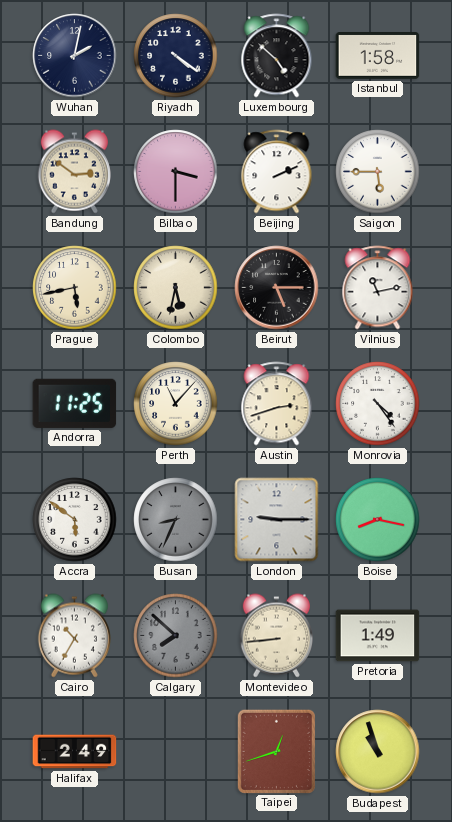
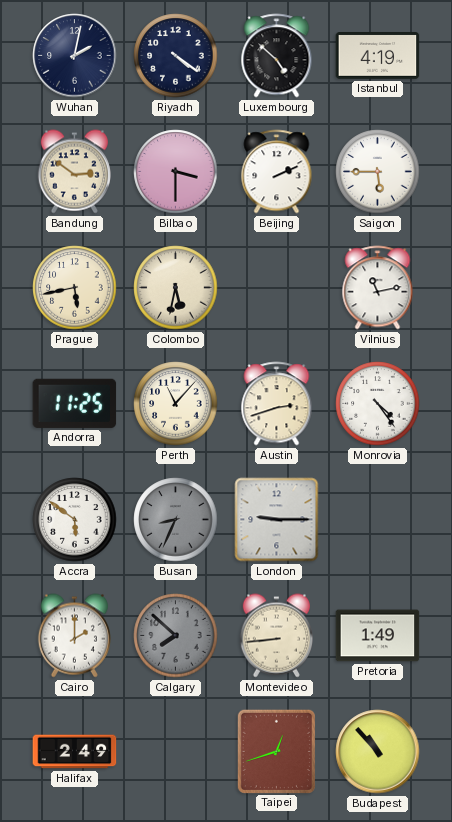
Istanbul: 1:58 -> 4:19 (378, 56)
Beirut: 5:15 -> none (277, 288)
Boise: 8:17 -> none (378, 520)
Cairo: 10:35 -> 2:00 (74, 636)
Budapest: 10:57 -> 10:53 (378, 752)
